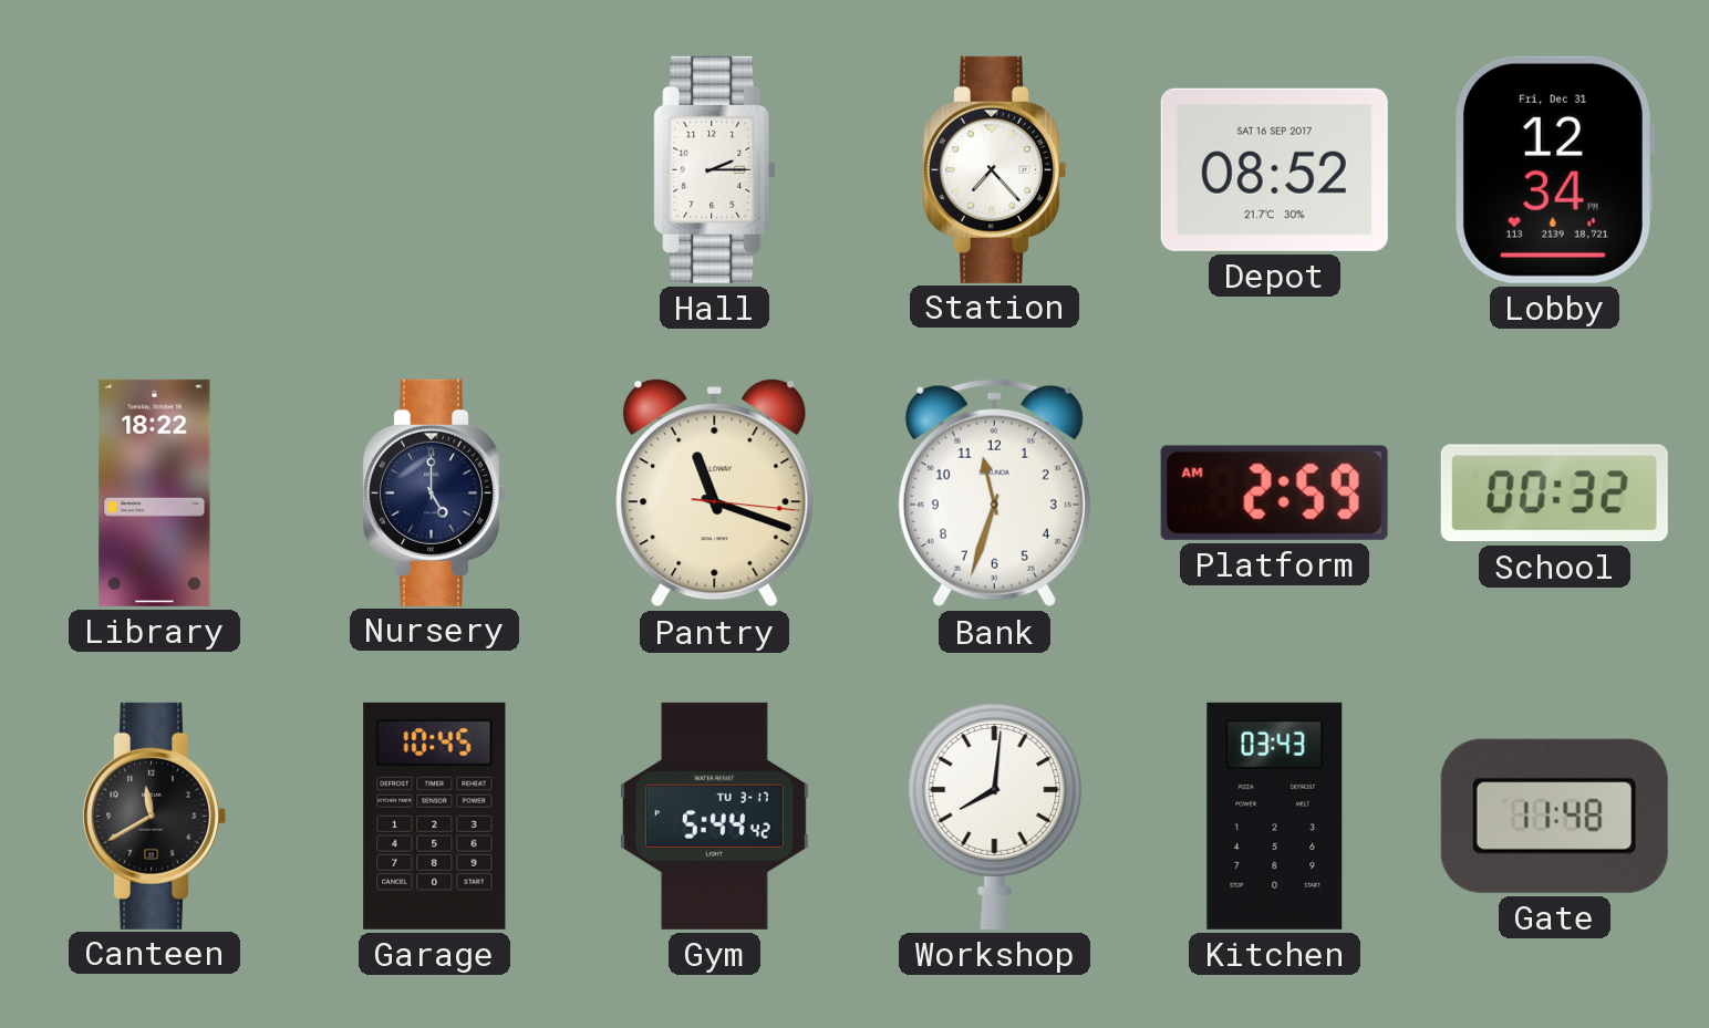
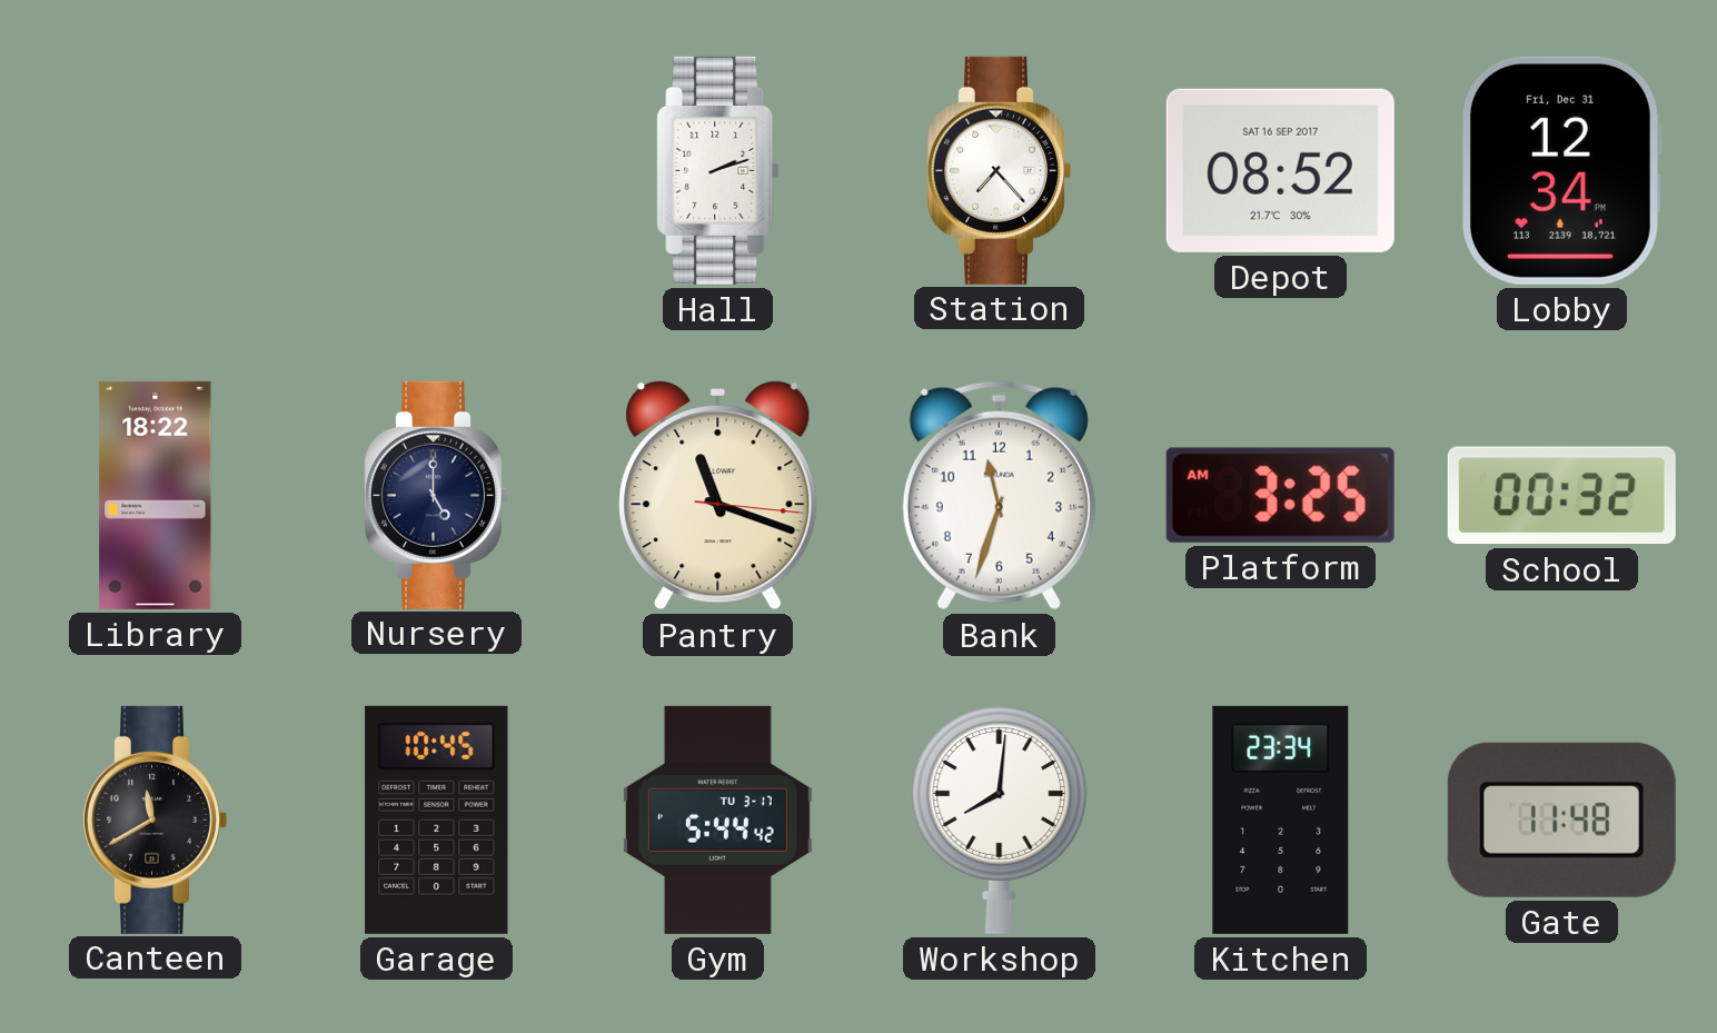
Hall: 2:15 -> 2:12 (718, 170)
Platform: 2:59 -> 3:25 (1280, 495)
Kitchen: 03:43 -> 23:34 (1281, 820)
